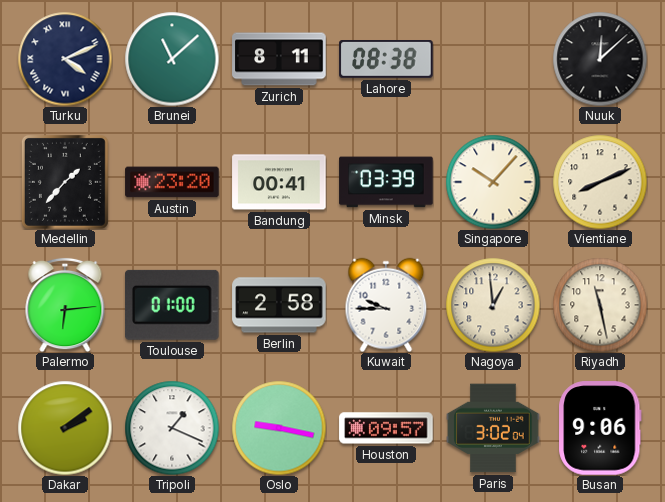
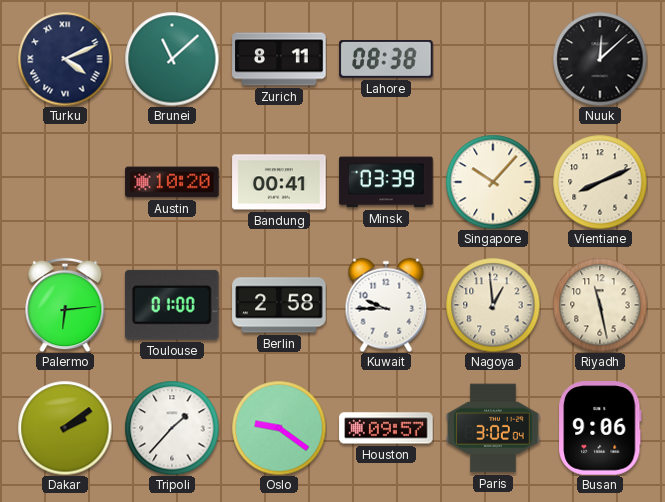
Medellin: 1:37 -> none (65, 182)
Austin: 23:20 -> 10:20 (172, 182)
Tripoli: 1:19 -> 1:37 (172, 428)
Oslo: 9:17 -> 9:21 (279, 428)
